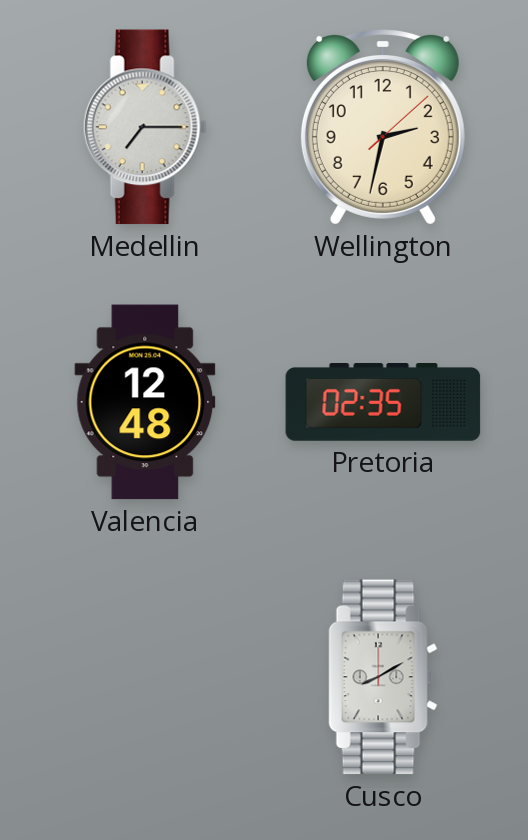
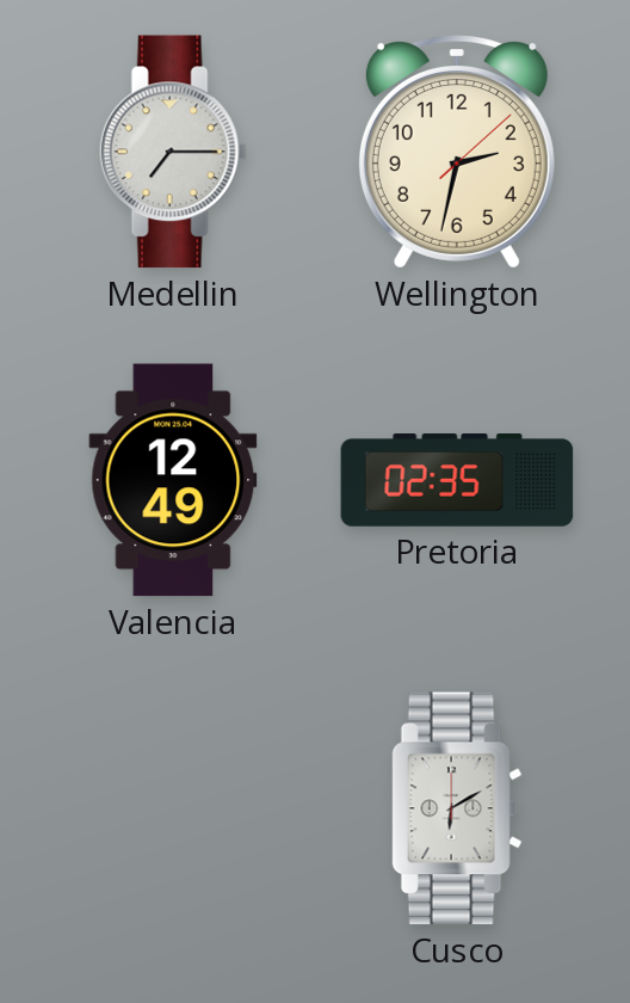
Valencia: 12:48 -> 12:49 (173, 480)
Cusco: 8:10 -> 6:10 (457, 808)
